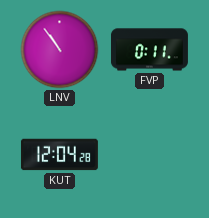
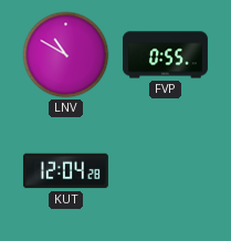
LNV: 10:54 -> 10:50 (66, 55)
FVP: 0:11 -> 0:55 (165, 55)
